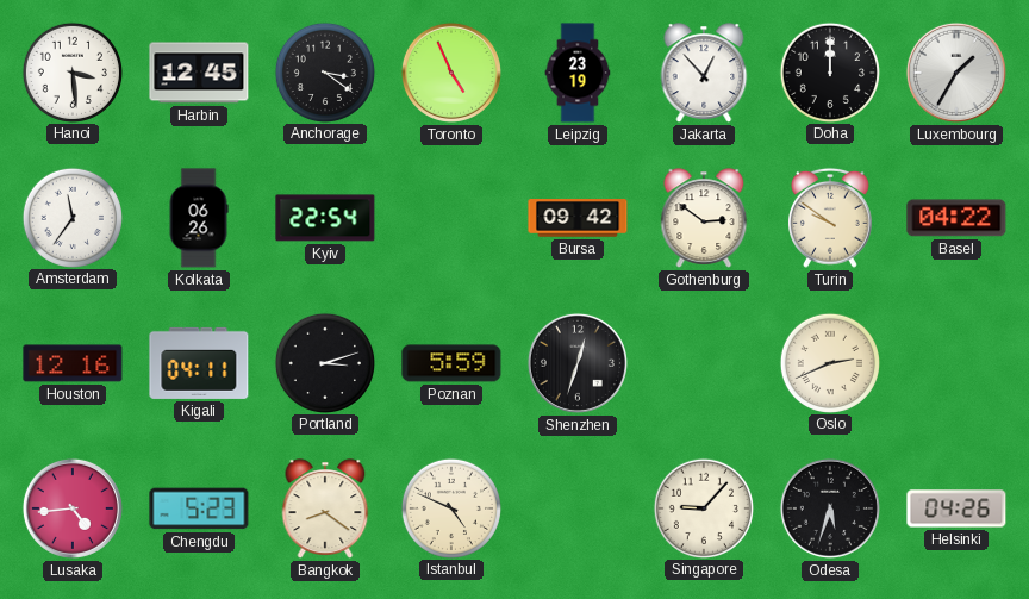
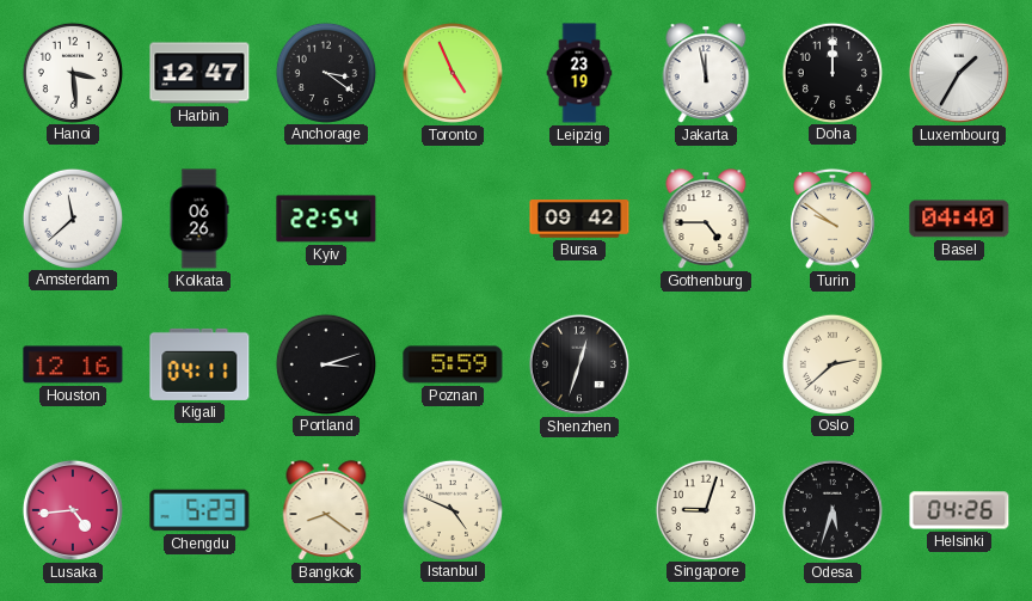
Harbin: 12:45 -> 12:47 (199, 73)
Jakarta: 12:53 -> 11:58 (706, 73)
Amsterdam: 11:36 -> 11:38 (72, 217)
Gothenburg: 2:51 -> 4:45 (706, 219)
Basel: 04:22 -> 04:40 (959, 219)
Oslo: 2:41 -> 2:38 (831, 363)
Singapore: 9:07 -> 9:03 (705, 509)
